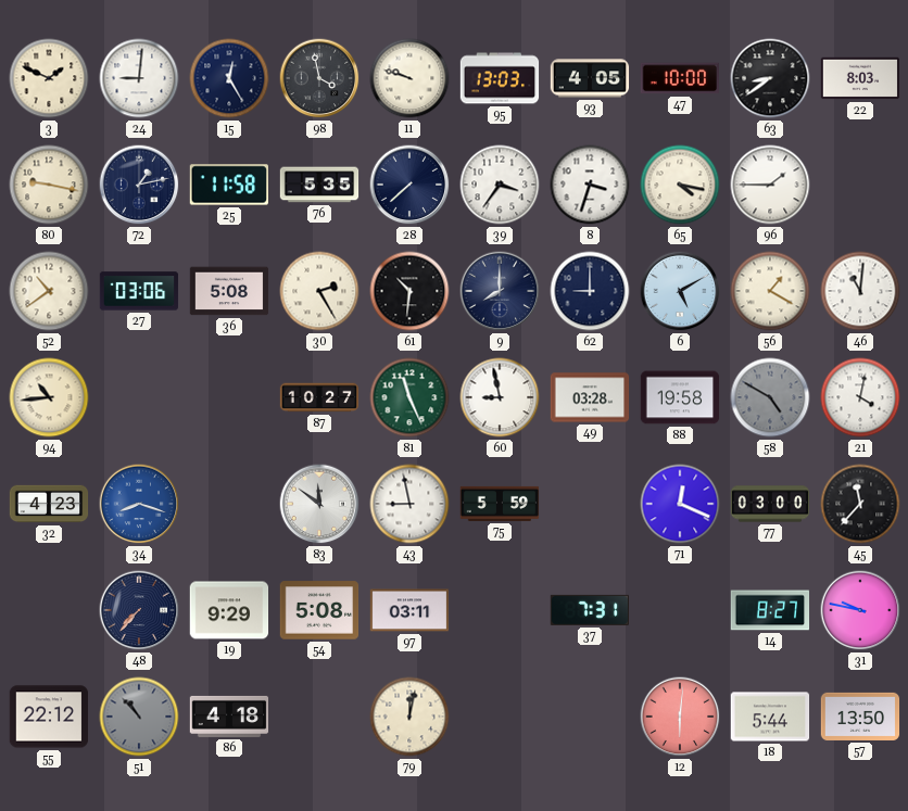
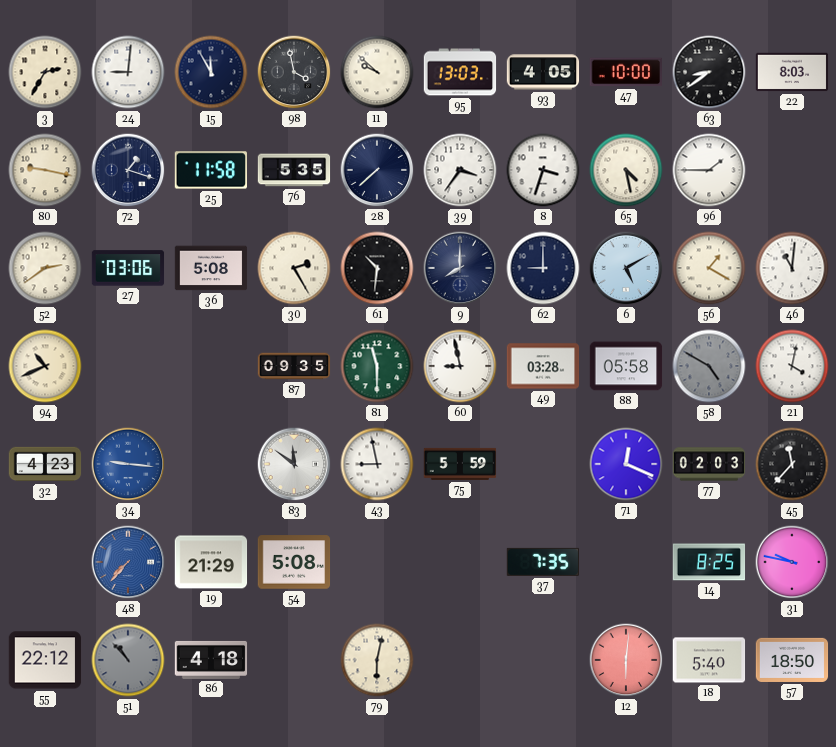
3: 1:49 -> 2:35 (45, 72)
15: 12:25 -> 11:55 (211, 72)
11: 9:48 -> 9:52 (377, 72)
72: 1:13 -> 1:18 (128, 170)
65: 4:17 -> 4:28 (626, 170)
52: 10:39 -> 2:39 (45, 268)
94: 10:44 -> 10:41 (45, 366)
87: 10:27 -> 09:35 (294, 366)
81: 11:26 -> 11:30 (377, 366)
88: 19:58 -> 05:58 (626, 366)
34: 8:18 -> 9:16 (128, 464)
77: 03:00 -> 02:03 (709, 464)
48 dial: navy -> blue (128, 562)
19: 9:29 -> 21:29 (211, 562)
97: 03:11 -> none (409, 610)
37: 7:31 -> 7:35 (542, 562)
14: 8:27 -> 8:25 (709, 562)
79: 12:02 -> 6:02 (377, 660)
18: 5:44 -> 5:40 (709, 660)
57: 13:50 -> 18:50 (792, 660)
